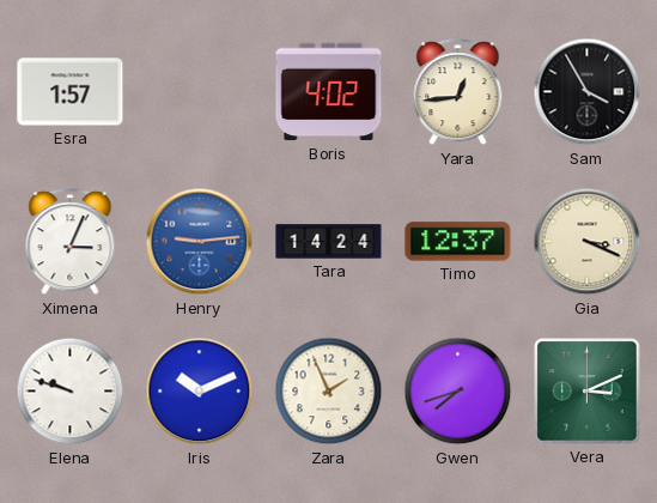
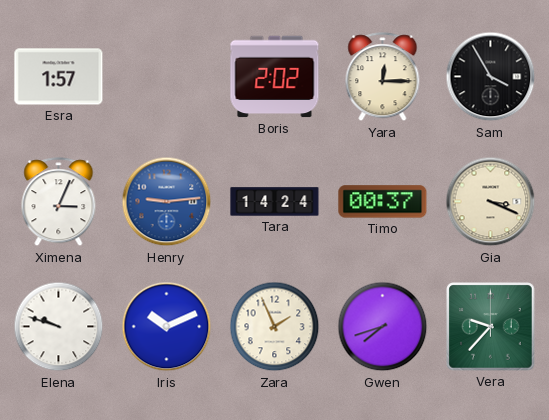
Boris: 4:02 -> 2:02 (275, 77)
Yara: 12:44 -> 12:15 (383, 77)
Timo: 12:37 -> 00:37 (383, 202)
Vera: 3:11 -> 9:37 (491, 327)
